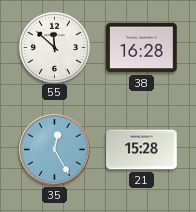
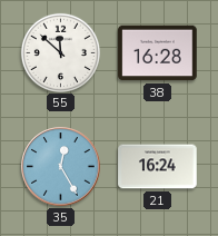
21: 15:28 -> 16:24 (158, 167)
